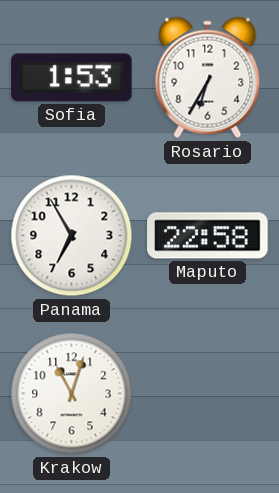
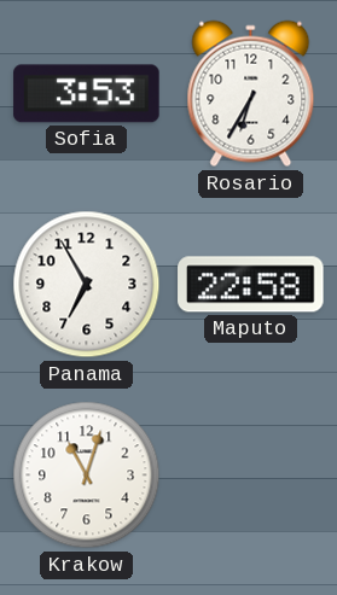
Sofia: 1:53 -> 3:53 (87, 94)
